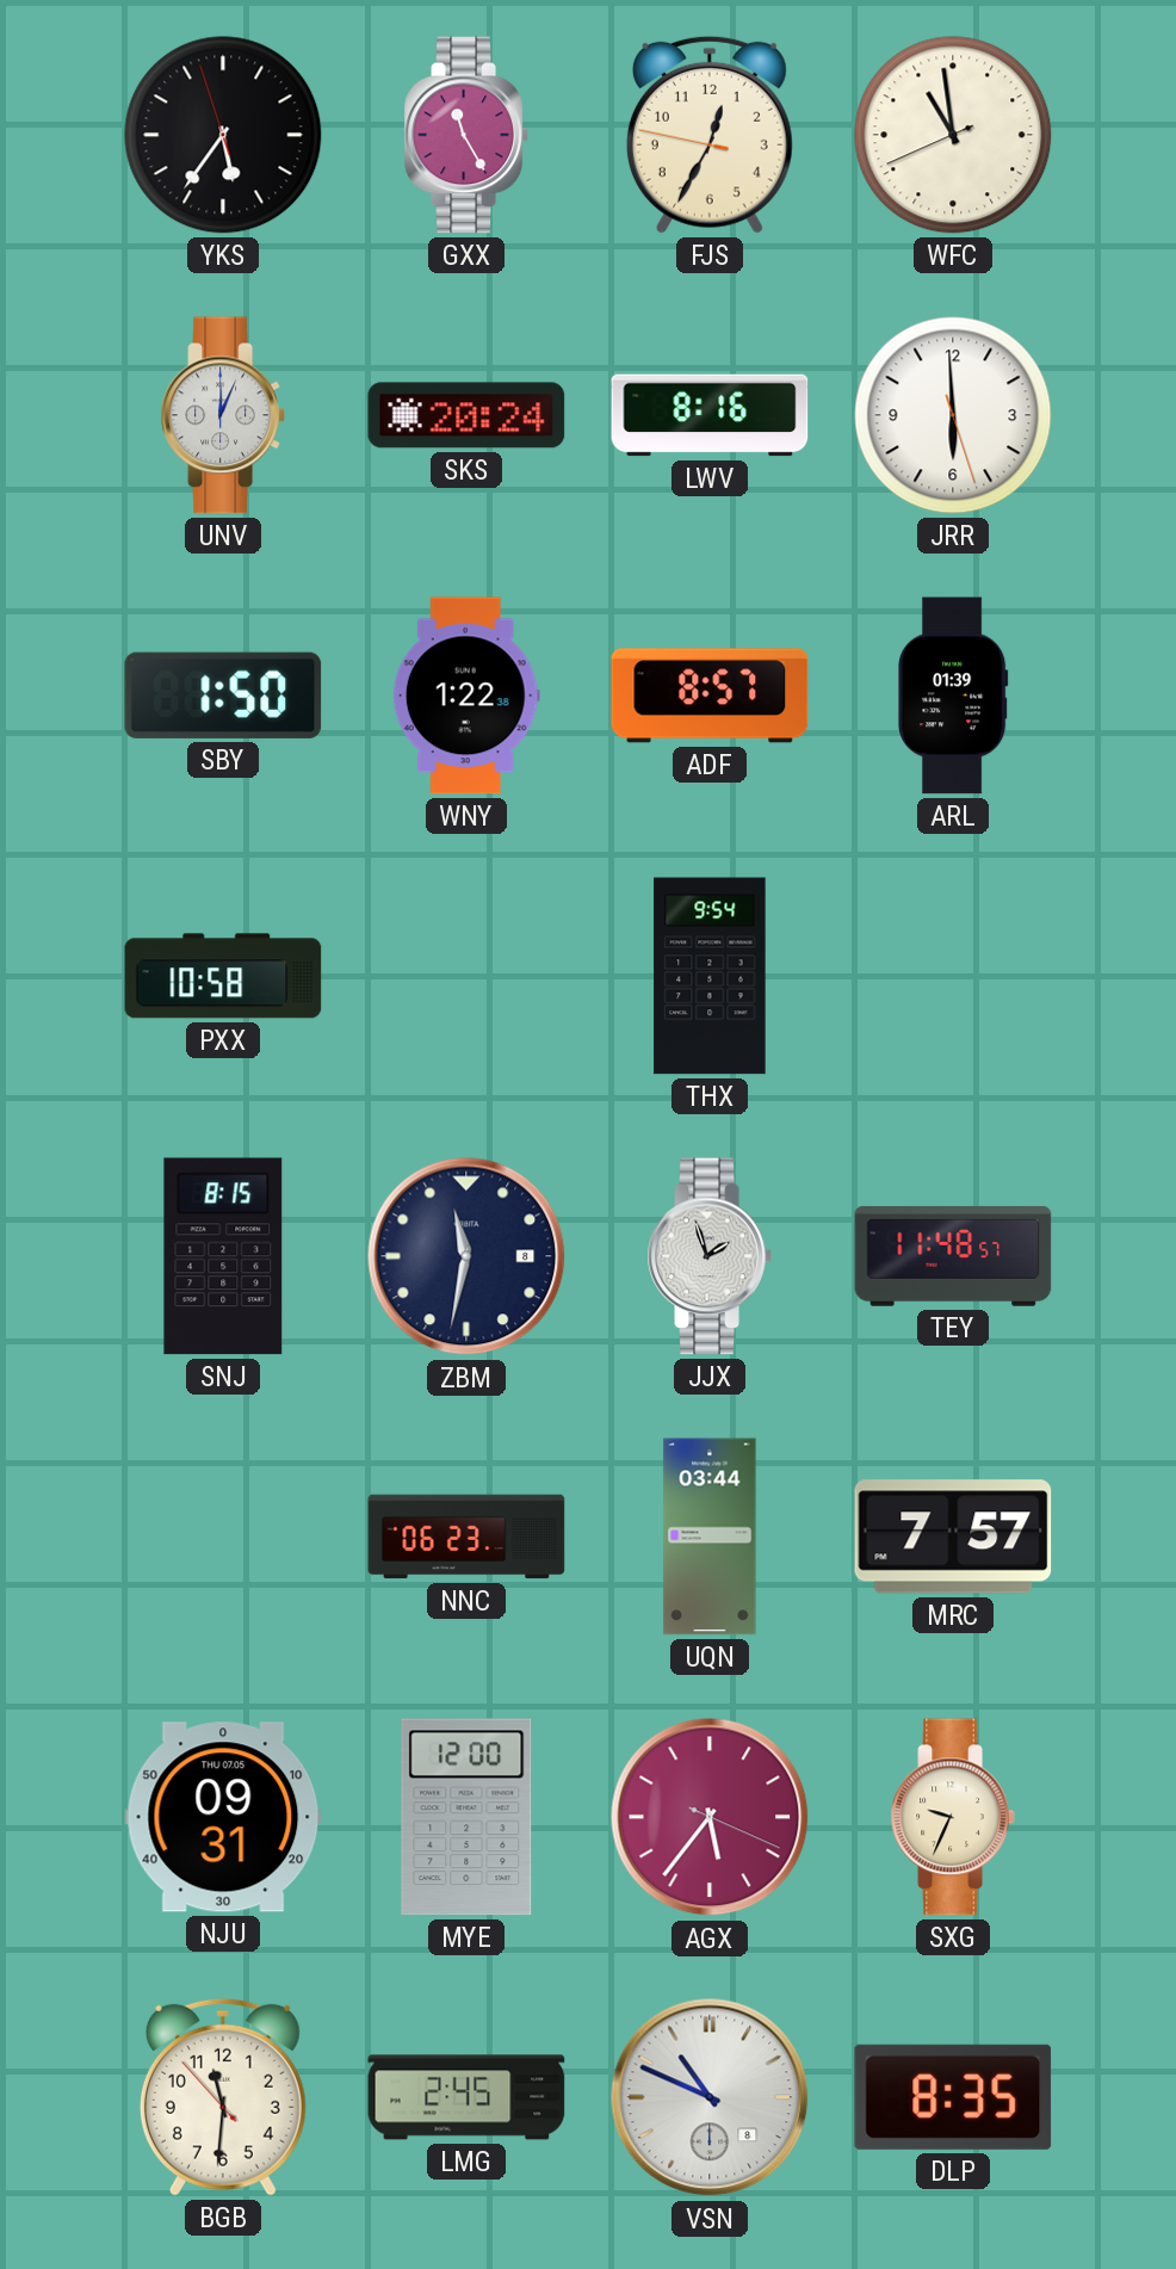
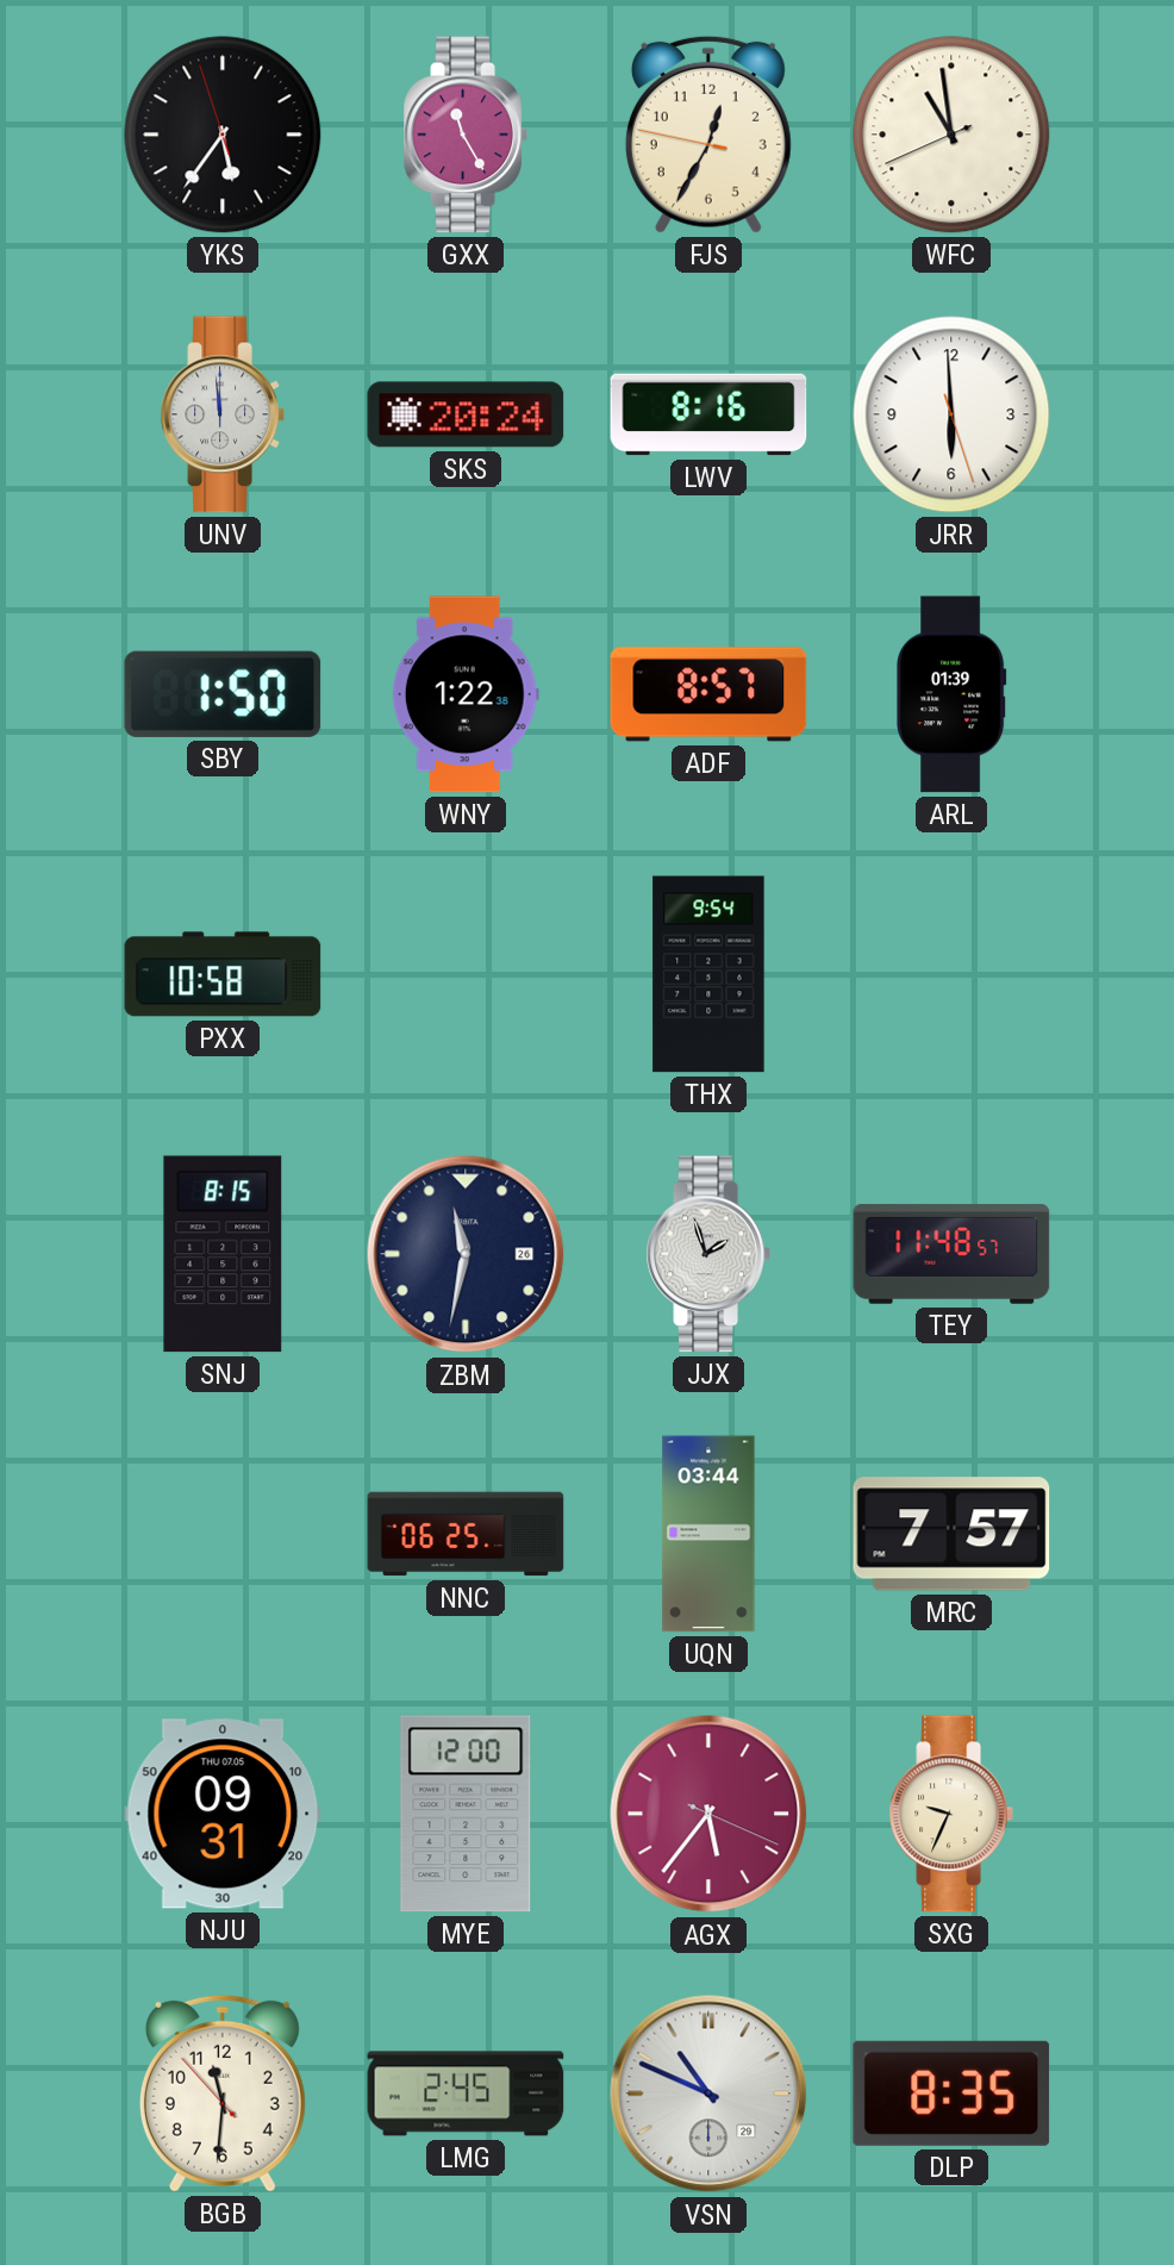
UNV: 12:04 -> 11:59 (223, 414)
ZBM date: 8 -> 26 (466, 1254)
NNC: 06:23 -> 06:25 (466, 1534)
VSN date: 8 -> 29 (708, 2094)
